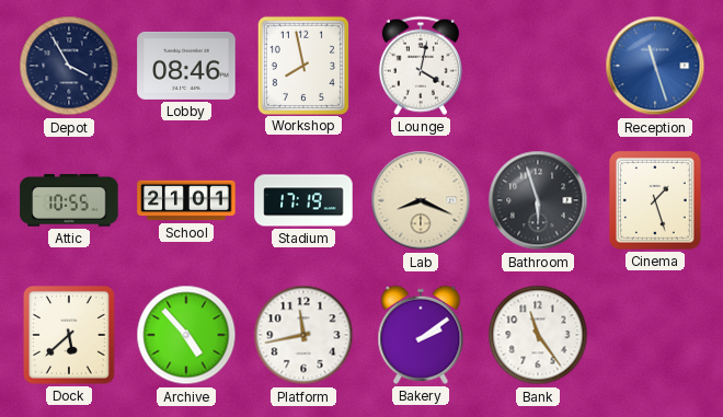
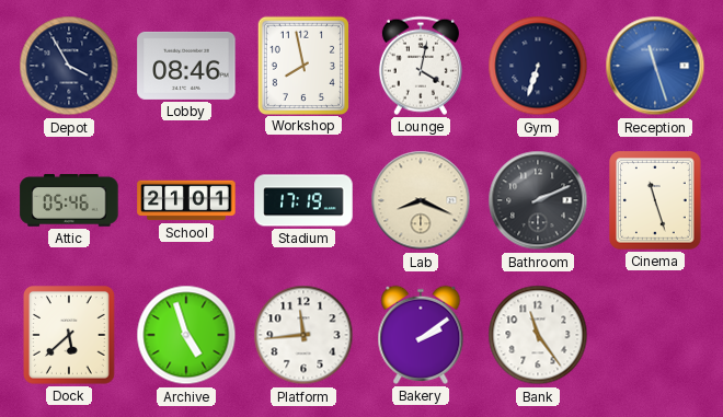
Gym: none -> 6:33 (538, 66)
Attic: 10:55 -> 05:46 (69, 200)
Bathroom: 5:57 -> 2:11 (538, 200)
Cinema: 1:27 -> 11:27 (656, 201)
Archive: 4:53 -> 4:57 (186, 335)
Platform: 11:43 -> 11:44 (303, 335)
